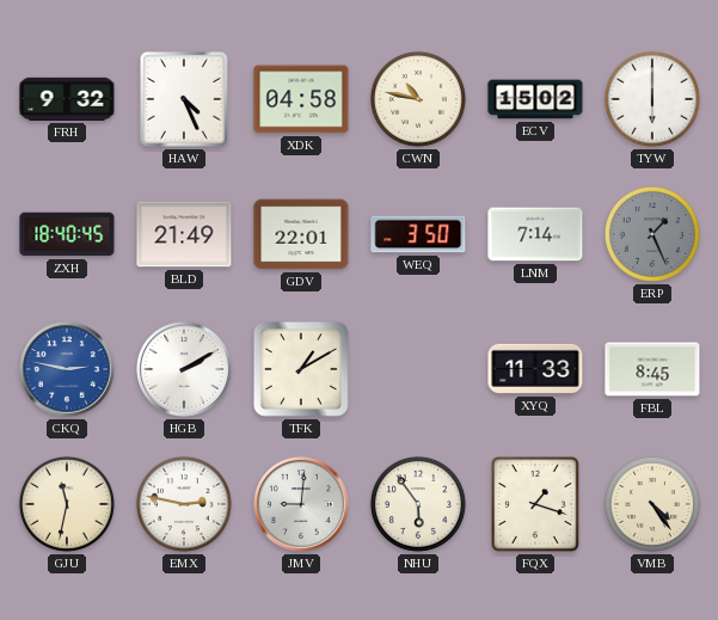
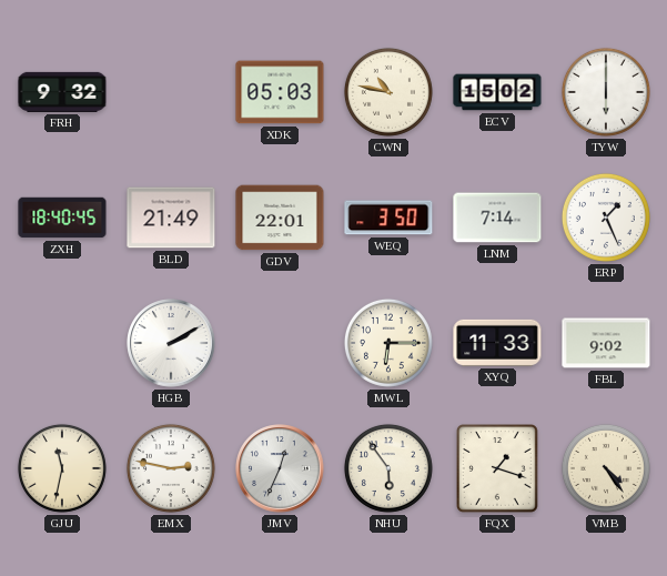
HAW: 4:26 -> none (185, 100)
XDK: 04:58 -> 05:03 (280, 92)
ERP dial: grey -> white (606, 218)
CKQ: 2:47 -> none (67, 369)
TFK: 1:10 -> none (301, 369)
MWL: none -> 6:15 (388, 343)
FBL: 8:45 -> 9:02 (606, 343)
JMV: 9:01 -> 12:34 (280, 468)
